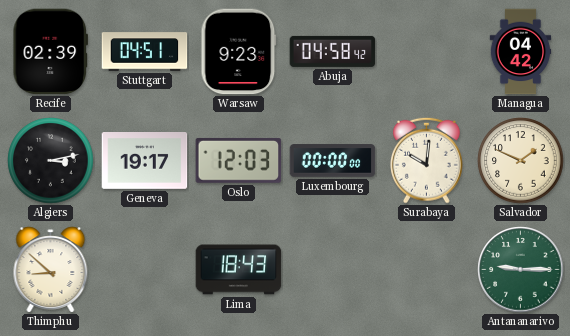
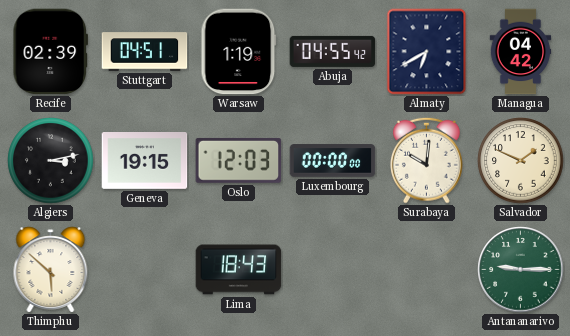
Warsaw: 9:23 -> 1:19 (239, 52)
Abuja: 04:58 -> 04:55 (333, 51)
Almaty: none -> 6:40 (427, 52)
Geneva: 19:17 -> 19:15 (145, 161)
Thimphu: 8:52 -> 5:52 (51, 270)
